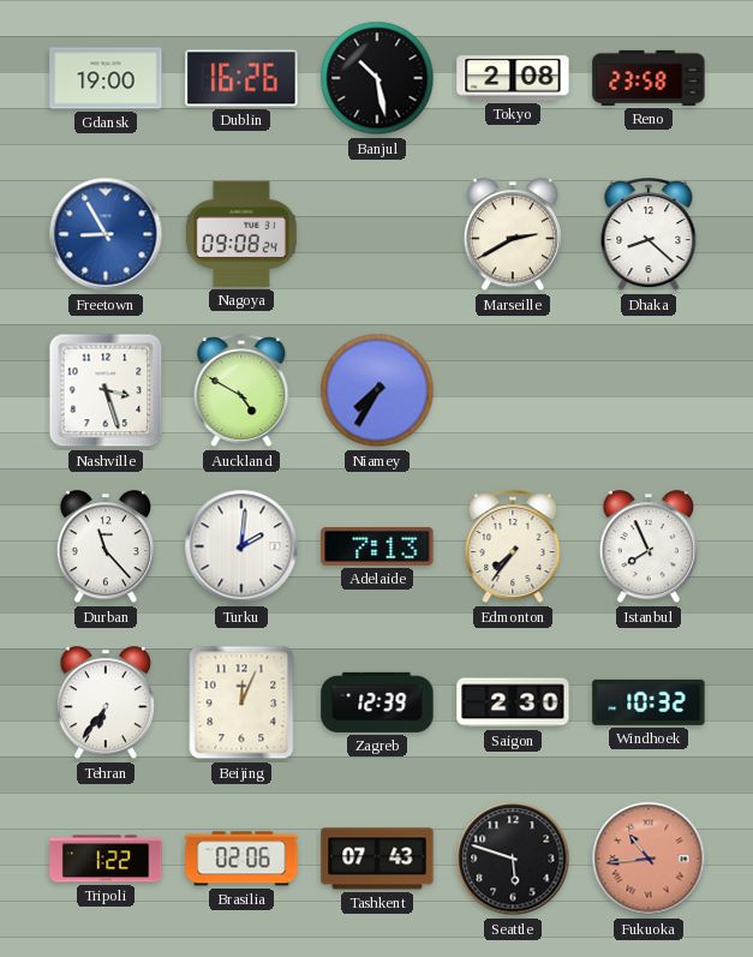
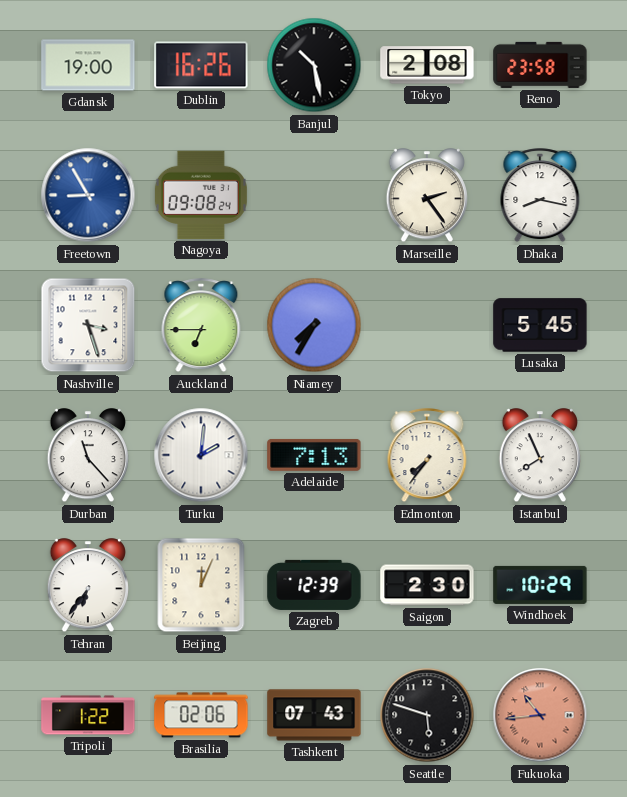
Marseille: 2:40 -> 2:24 (426, 196)
Dhaka: 8:22 -> 8:17 (540, 196)
Auckland: 4:50 -> 6:45 (201, 326)
Lusaka: none -> 5:45 (540, 325)
Windhoek: 10:32 -> 10:29 (540, 585)
